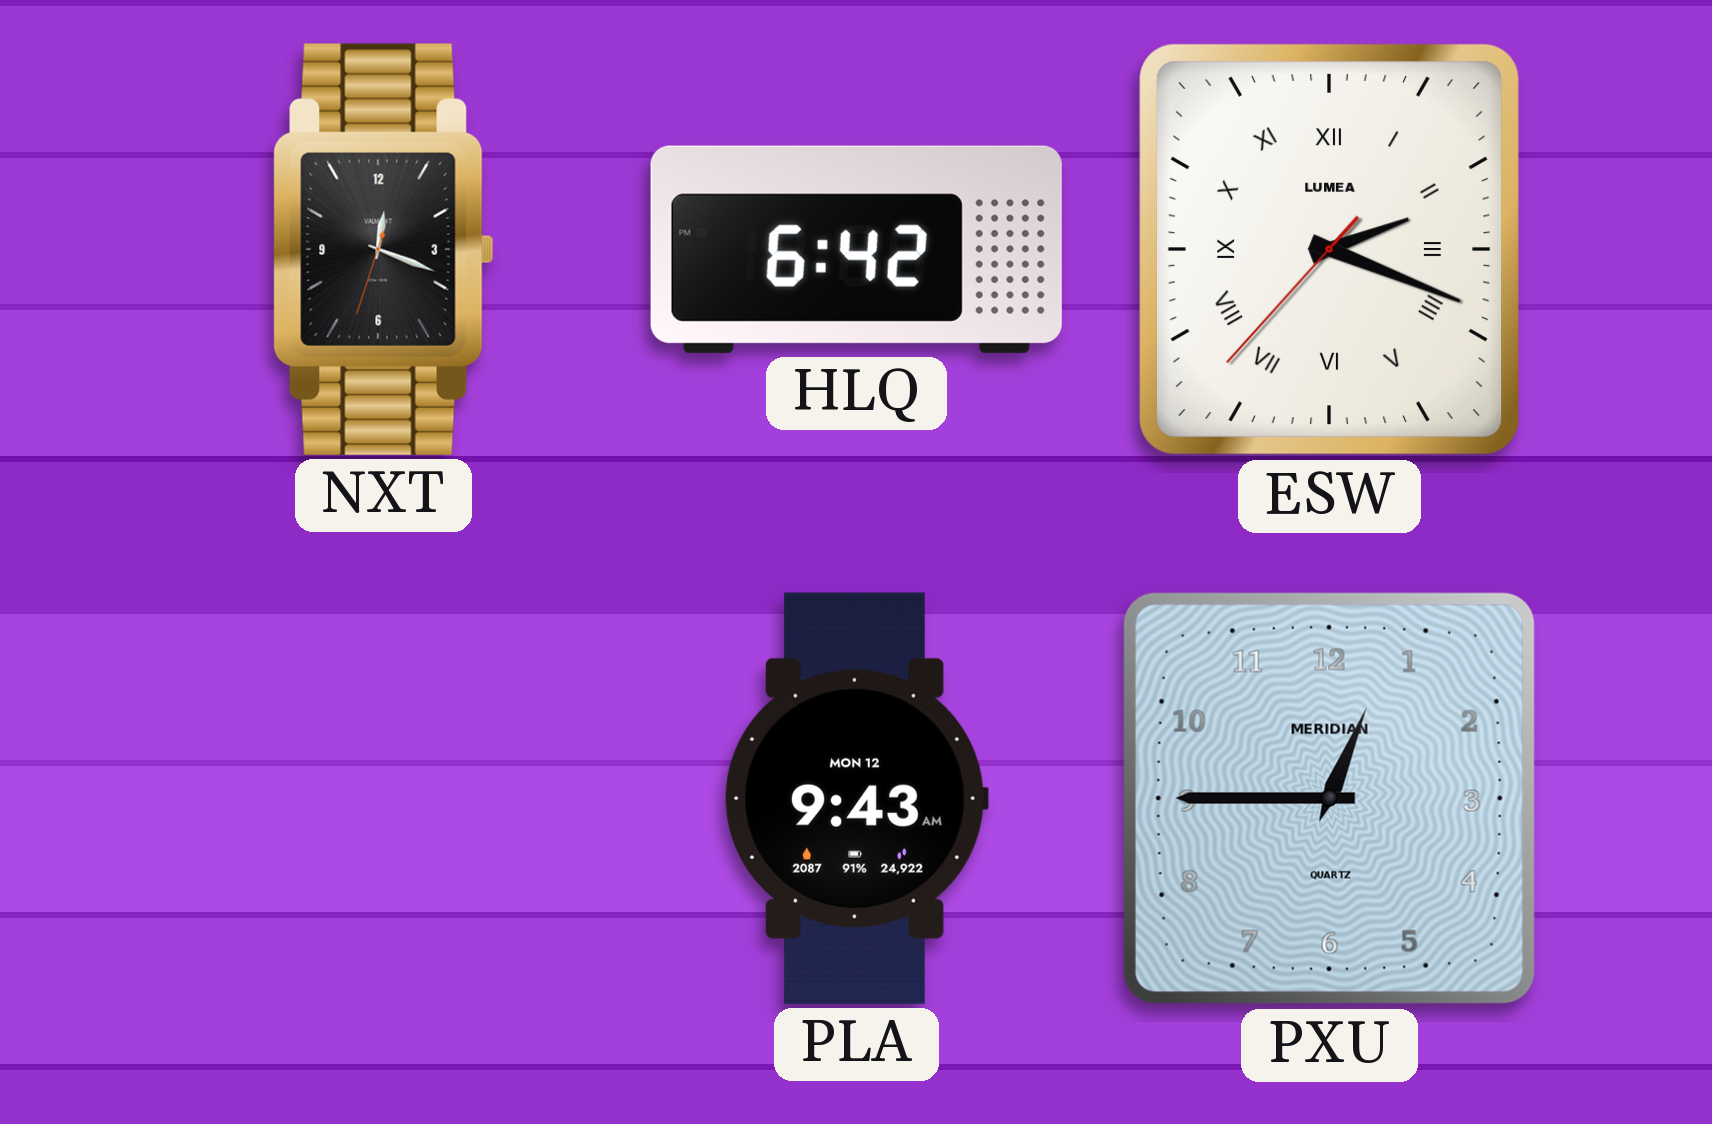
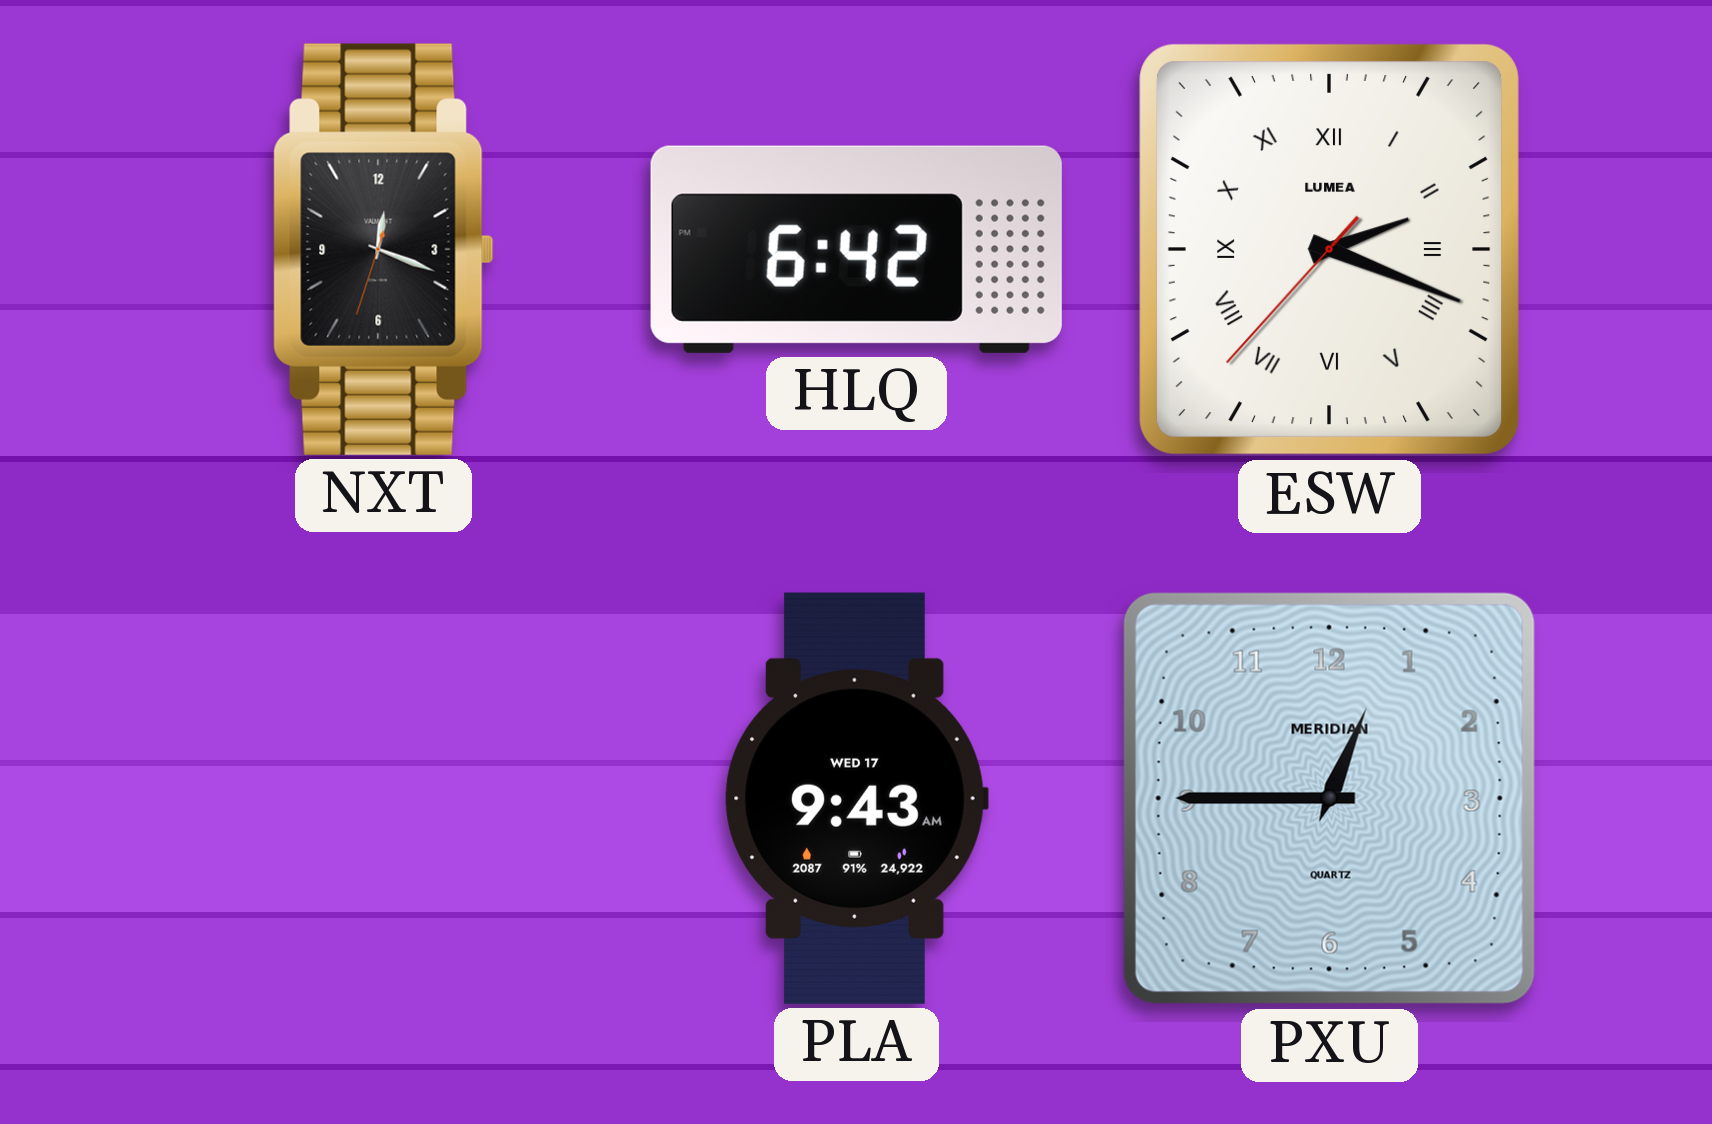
PLA date: MON 12 -> WED 17 (856, 798)
